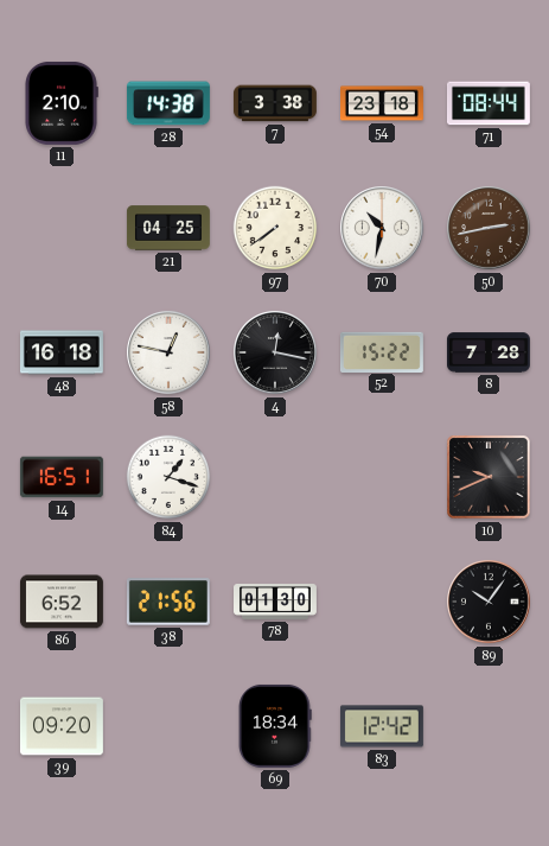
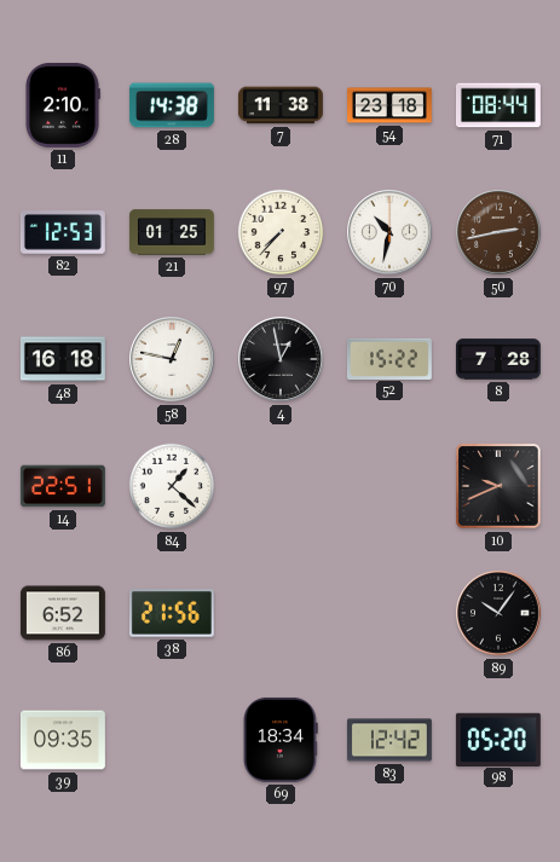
7: 3:38 -> 11:38 (281, 105)
82: none -> 12:53 (63, 233)
21: 04:25 -> 01:25 (172, 232)
97: 7:39 -> 7:37 (281, 232)
4: 12:17 -> 12:58 (282, 360)
14: 16:51 -> 22:51 (63, 486)
84: 1:18 -> 1:22 (172, 486)
78: 01:30 -> none (276, 603)
39: 09:20 -> 09:35 (63, 740)
98: none -> 05:20 (498, 739)
